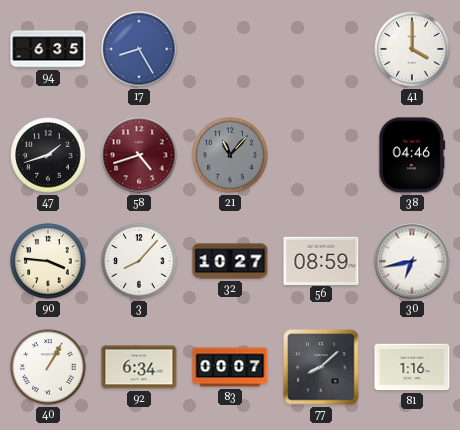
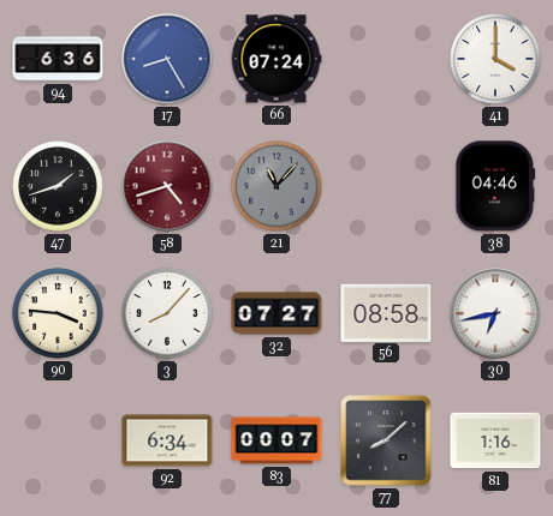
94: 6:35 -> 6:36 (58, 59)
66: none -> 07:24 (276, 59)
32: 10:27 -> 07:27 (276, 313)
56: 08:59 -> 08:58 (386, 312)
40: 1:05 -> none (48, 367)
